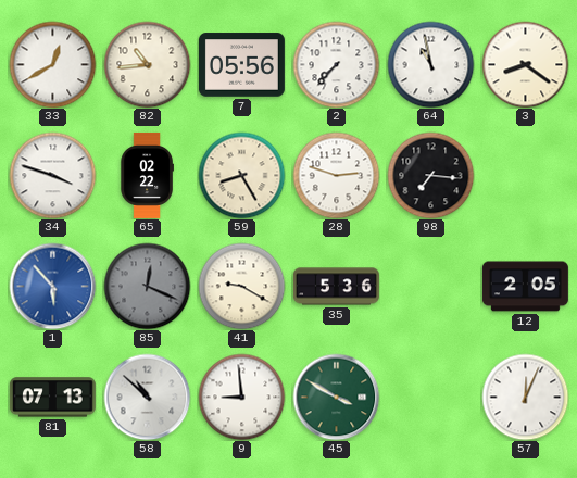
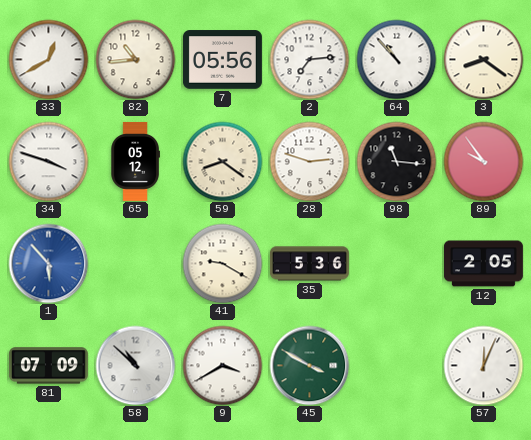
2: 7:37 -> 7:14 (309, 59)
64: 10:58 -> 10:53 (396, 59)
65: 02:22 -> 05:12 (135, 161)
59: 8:25 -> 8:21 (222, 161)
98: 7:16 -> 11:16 (396, 161)
89: none -> 9:54 (483, 161)
85: 12:19 -> none (147, 286)
81: 07:13 -> 07:09 (48, 366)
9: 8:59 -> 3:40 (222, 365)
